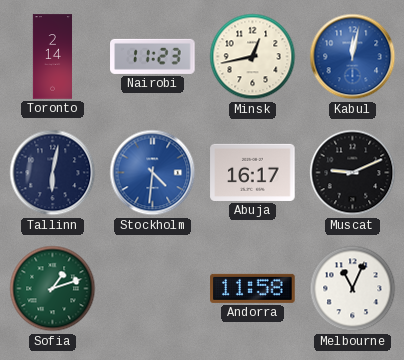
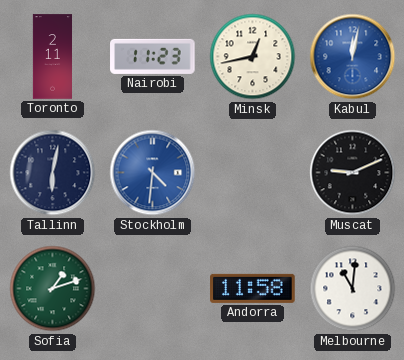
Toronto: 2:14 -> 2:11 (52, 57)
Abuja: 16:17 -> none (253, 172)
Melbourne: 11:04 -> 11:01 (353, 289)
